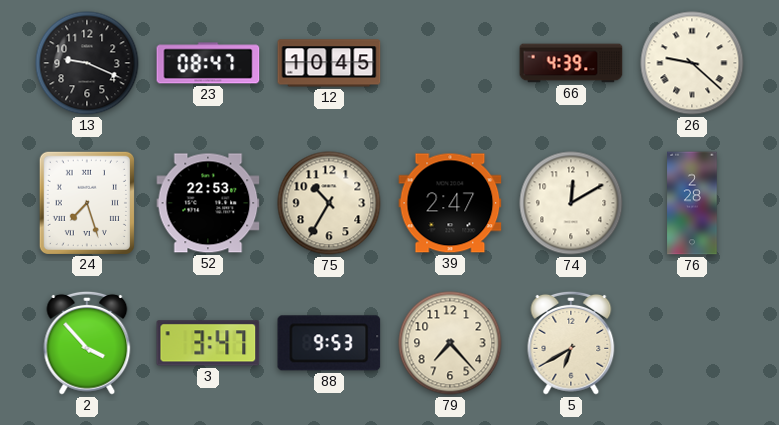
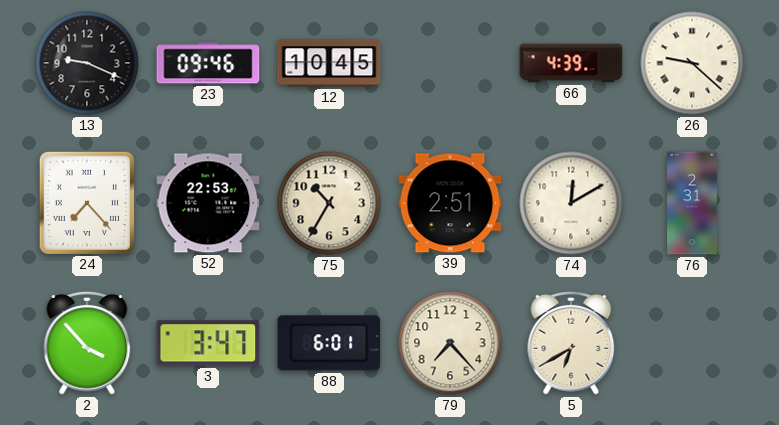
23: 08:47 -> 09:46 (208, 63)
24: 7:27 -> 7:23 (87, 202)
39: 2:47 -> 2:51 (450, 203)
76: 2:28 -> 2:31 (692, 203)
88: 9:53 -> 6:01 (329, 343)
